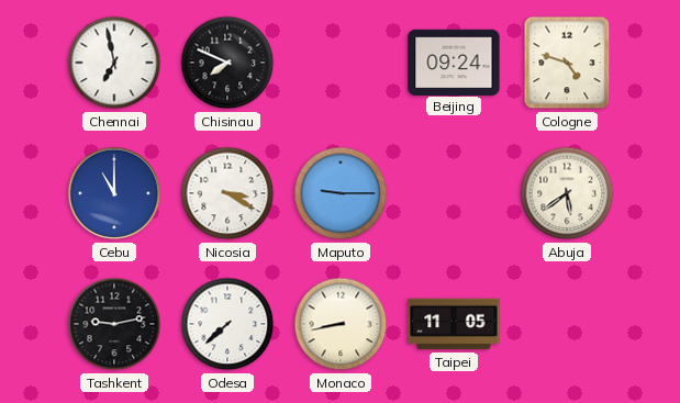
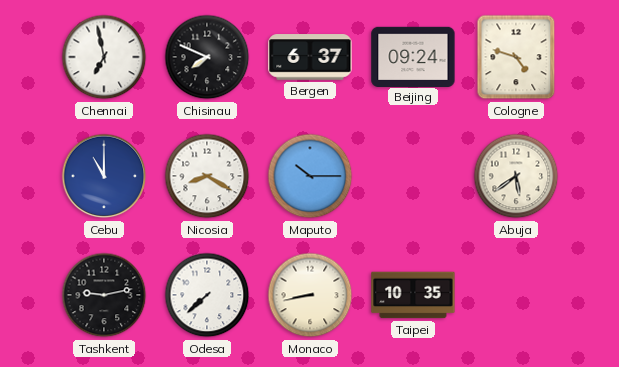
Bergen: none -> 6:37 (310, 57)
Nicosia: 3:20 -> 8:20 (207, 176)
Maputo: 9:15 -> 10:15 (310, 176)
Taipei: 11:05 -> 10:35 (413, 295)
